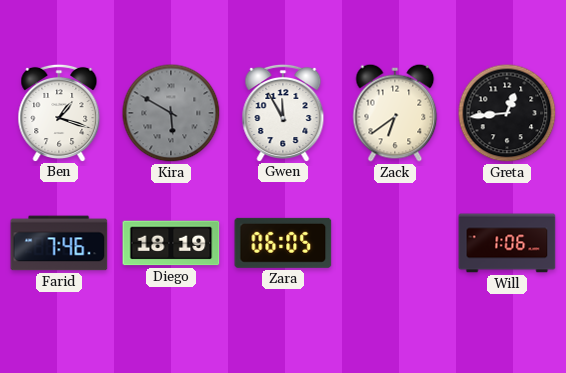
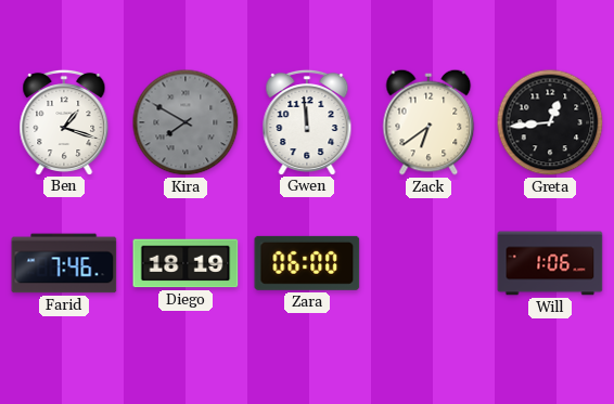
Kira: 5:50 -> 7:50 (186, 122)
Gwen: 11:55 -> 11:59 (307, 121)
Zara: 06:05 -> 06:00 (307, 263)
